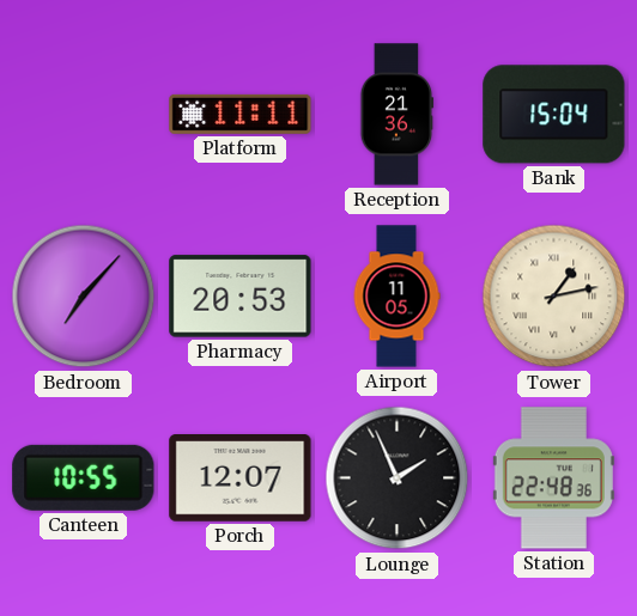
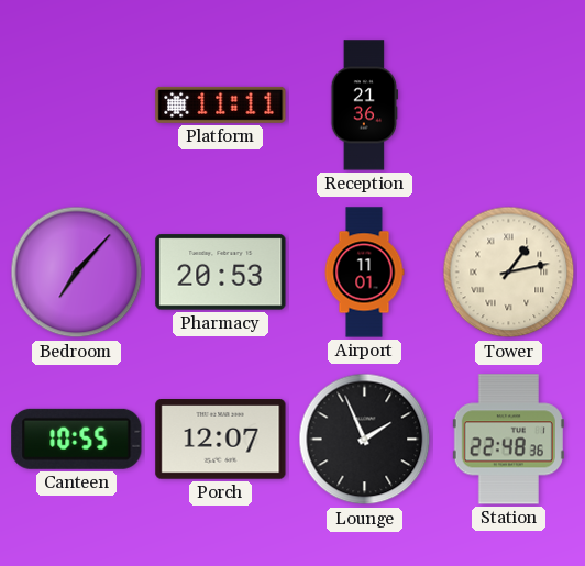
Bank: 15:04 -> none (554, 115)
Airport: 11:05 -> 11:01 (364, 273)
